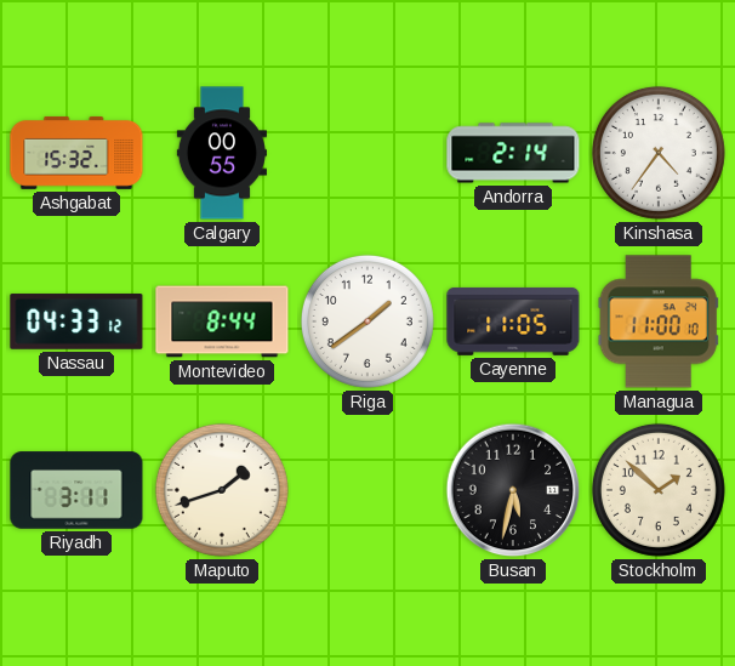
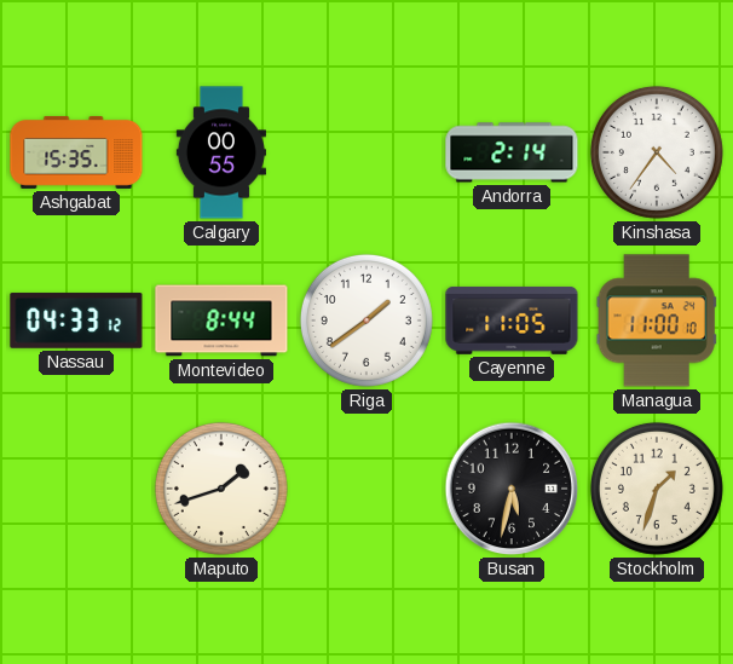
Ashgabat: 15:32 -> 15:35 (76, 152)
Riyadh: 3:11 -> none (76, 490)
Stockholm: 1:52 -> 1:33 (657, 489)
